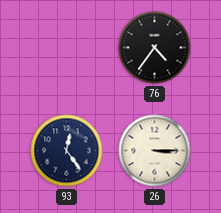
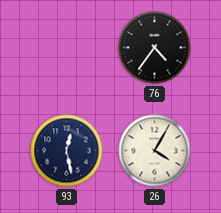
93: 12:24 -> 12:28 (67, 151)
26: 3:15 -> 4:05 (155, 151)
